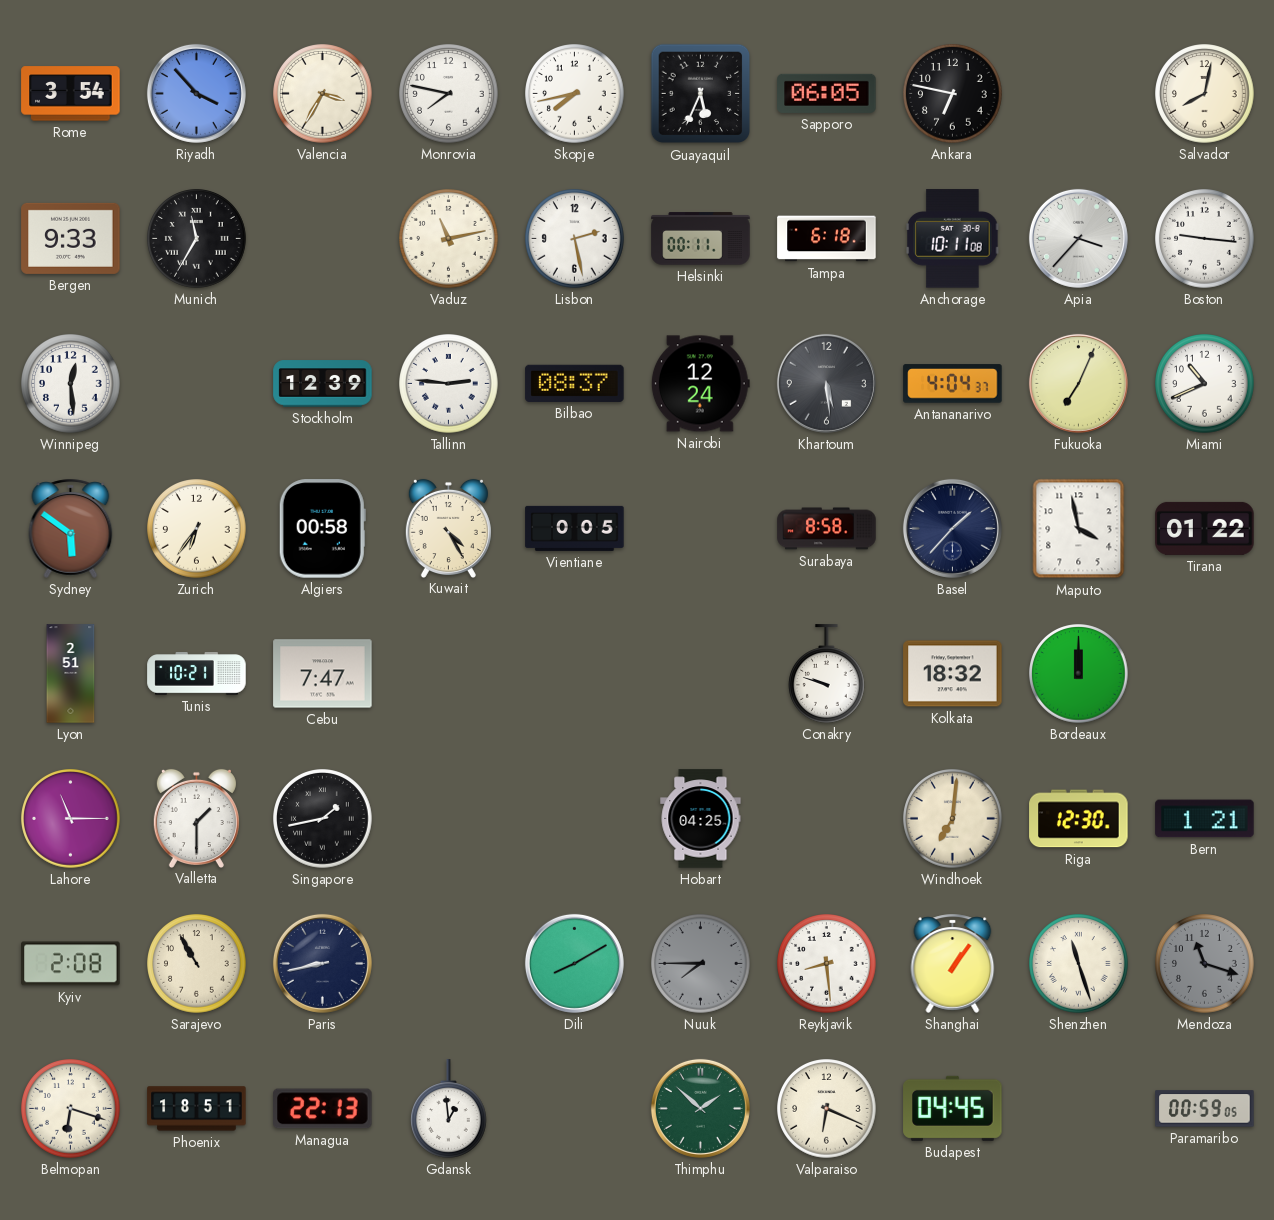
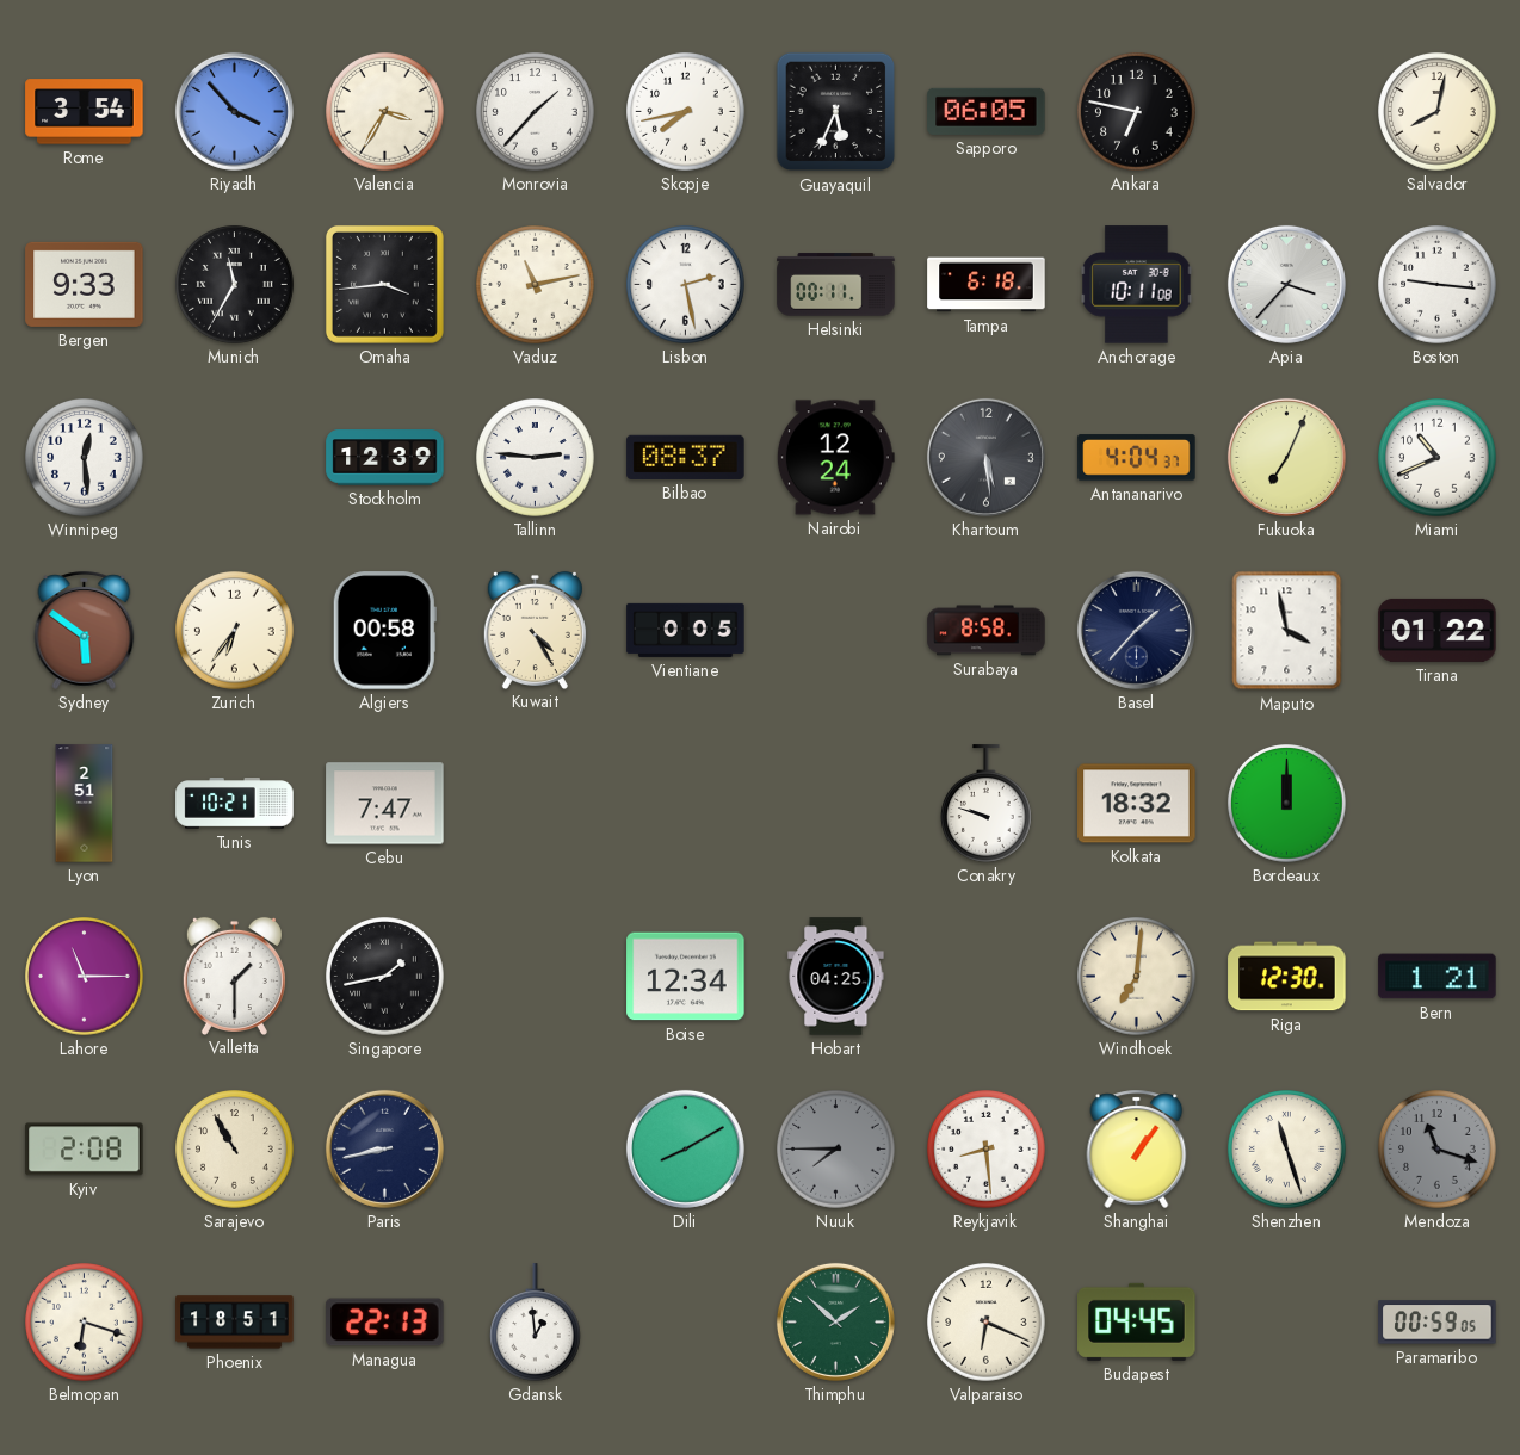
Monrovia: 7:47 -> 1:37 (536, 112)
Omaha: none -> 3:44 (384, 284)
Boise: none -> 12:34 (686, 977)
